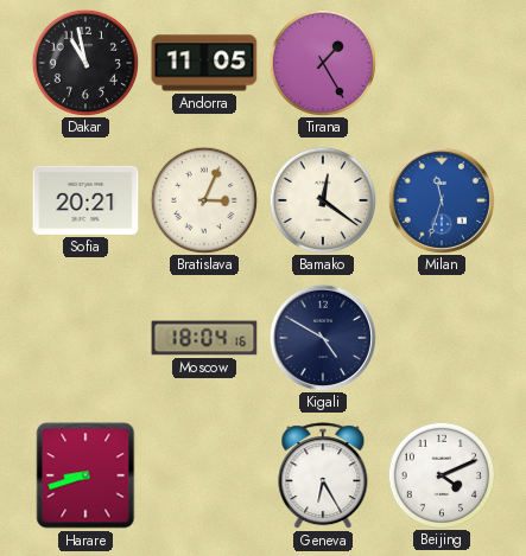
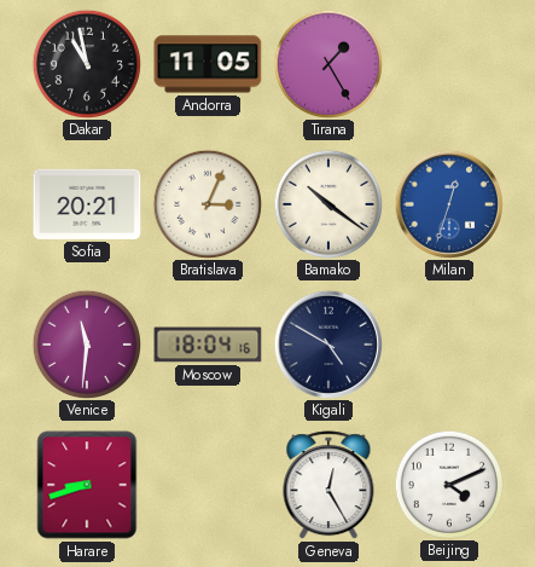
Bamako: 12:21 -> 10:21 (327, 203)
Milan: 11:33 -> 12:33 (448, 203)
Venice: none -> 11:31 (86, 343)
Geneva: 6:25 -> 12:25 (328, 486)
